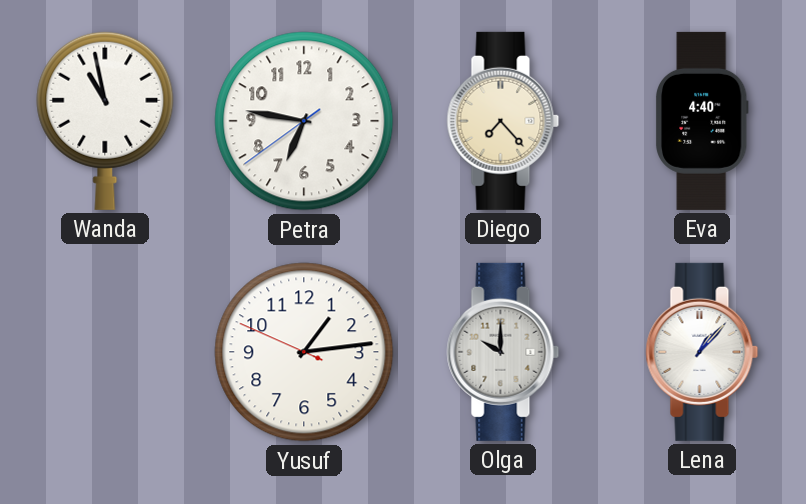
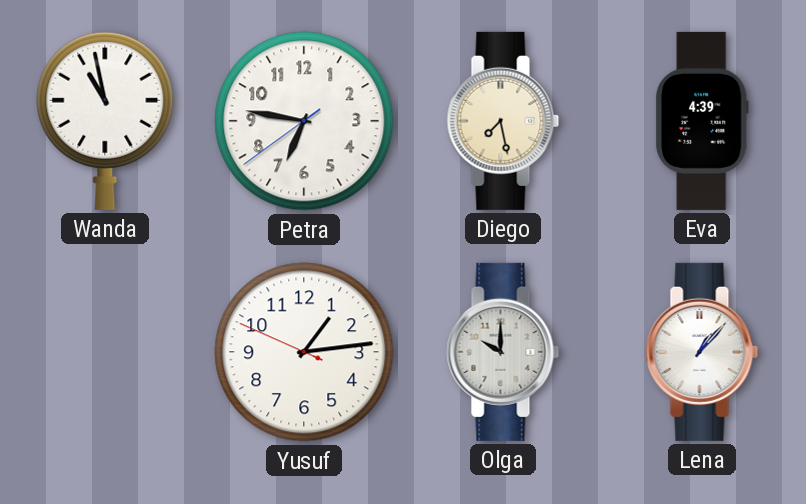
Diego: 7:23 -> 7:28 (503, 121)
Eva: 4:40 -> 4:39 (702, 121)
